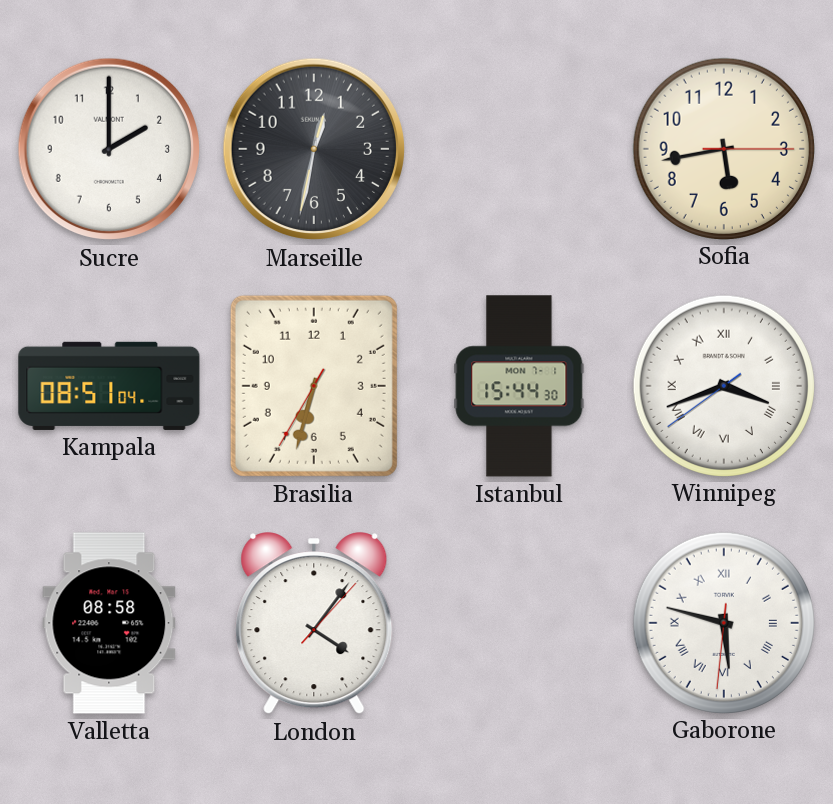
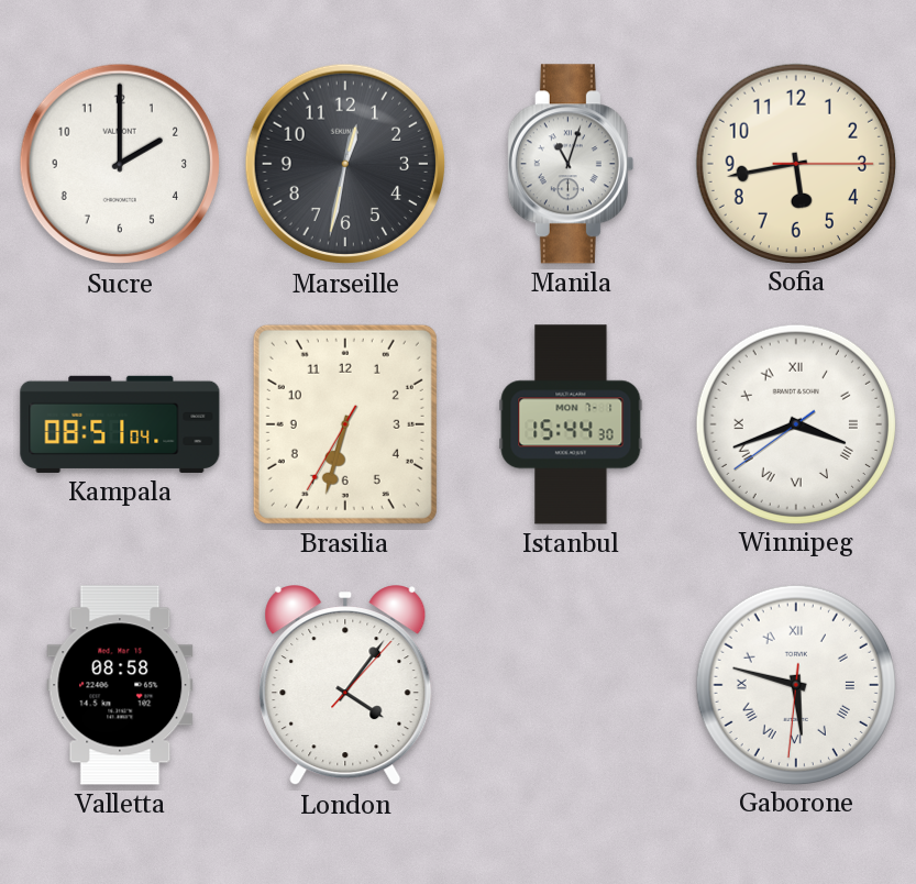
Manila: none -> 11:03 (571, 164)
